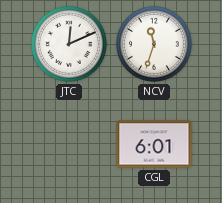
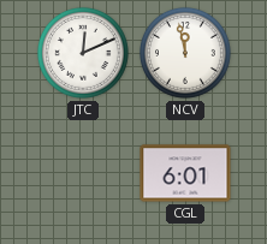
NCV: 11:33 -> 11:58 (185, 53)
